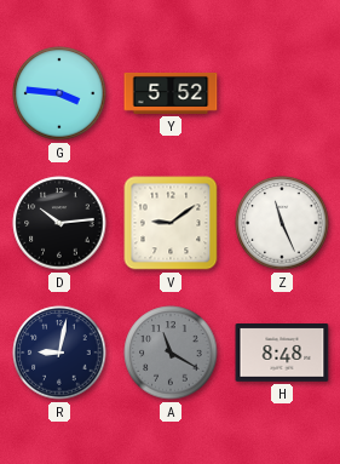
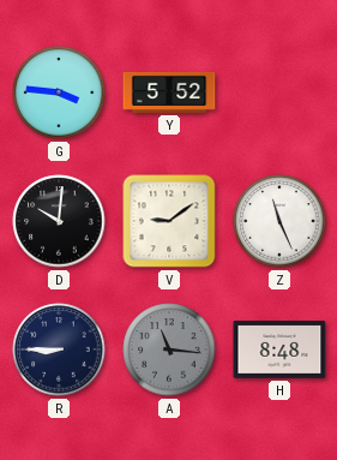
D: 10:14 -> 10:01 (59, 221)
R: 9:02 -> 8:45 (59, 350)
A: 11:20 -> 11:16 (169, 350)
